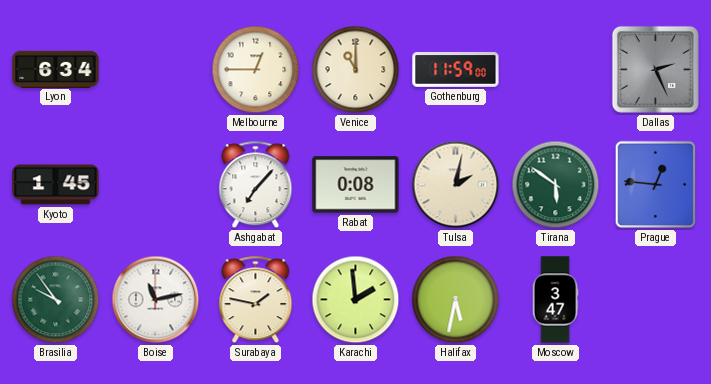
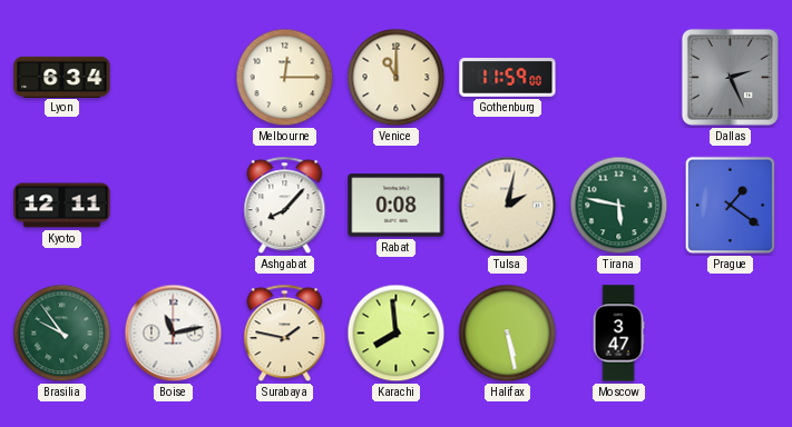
Melbourne: 12:45 -> 12:15 (285, 78)
Kyoto: 1:45 -> 12:11 (62, 206)
Ashgabat: 7:07 -> 8:07 (285, 206)
Tirana: 5:51 -> 5:47 (619, 206)
Prague: 12:46 -> 1:21 (731, 206)
Karachi: 1:59 -> 7:59 (397, 334)
Halifax: 5:32 -> 5:28 (508, 334)
